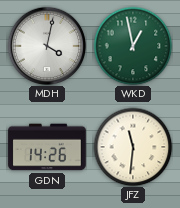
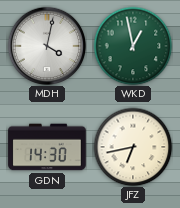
GDN: 14:26 -> 14:30 (47, 147)
JFZ: 11:31 -> 6:43 (133, 147)
